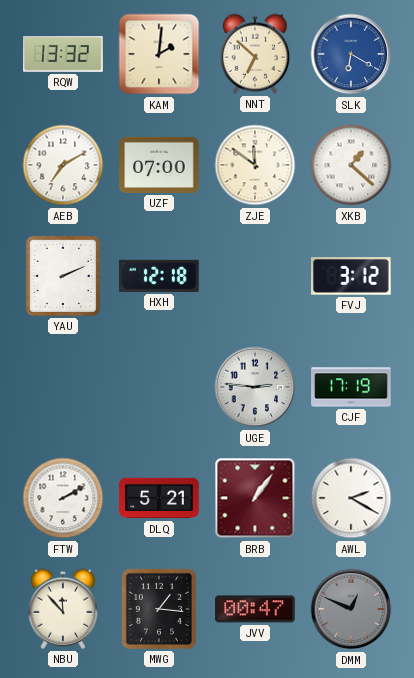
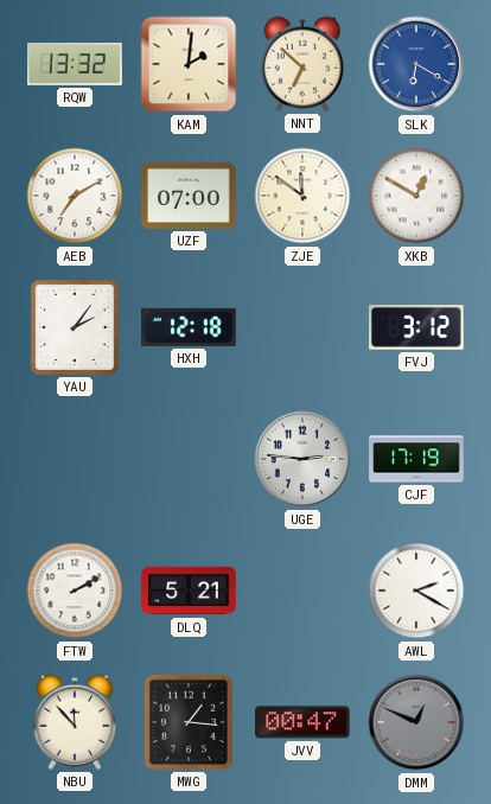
XKB: 1:22 -> 12:50 (416, 196)
YAU: 2:11 -> 2:06 (75, 327)
BRB: 1:06 -> none (255, 498)
